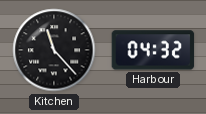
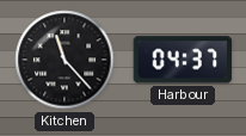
Harbour: 04:32 -> 04:37 (183, 60)
